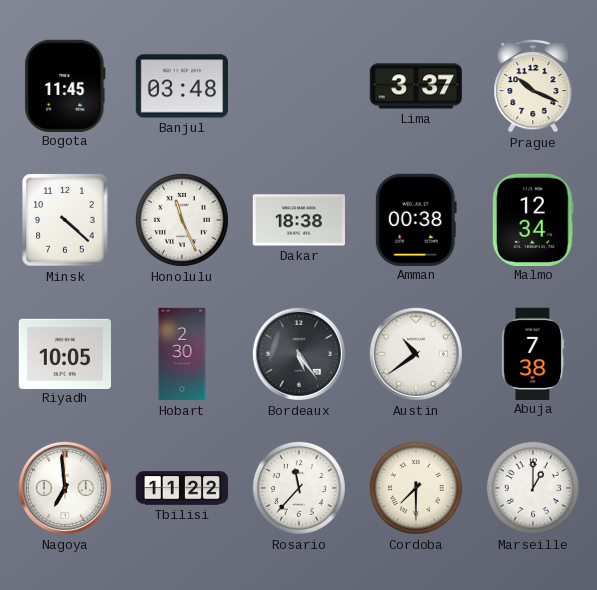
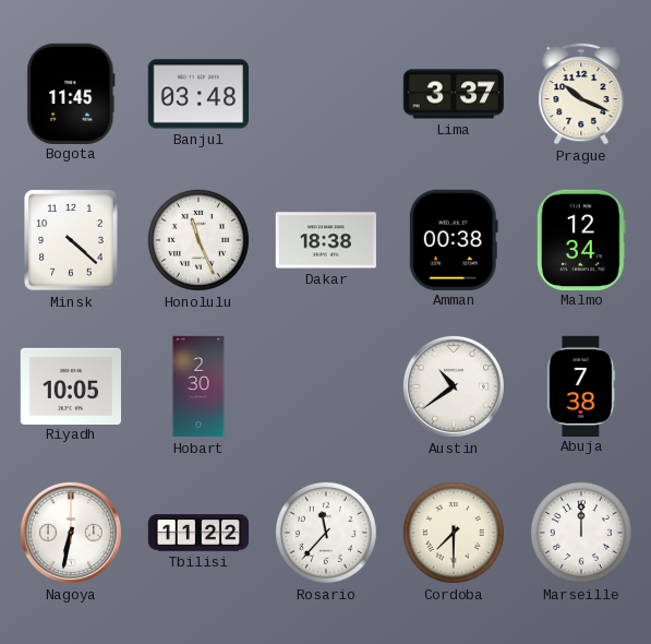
Bordeaux: 5:24 -> none (299, 354)
Nagoya: 6:59 -> 6:32 (71, 533)
Marseille: 1:00 -> 12:00 (581, 533)
